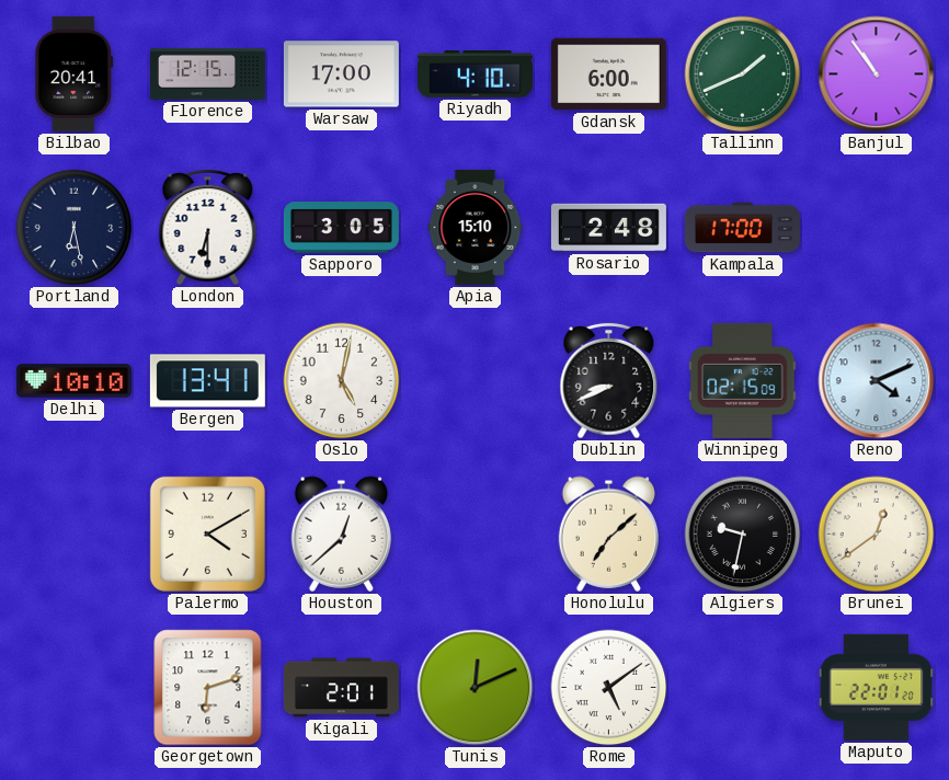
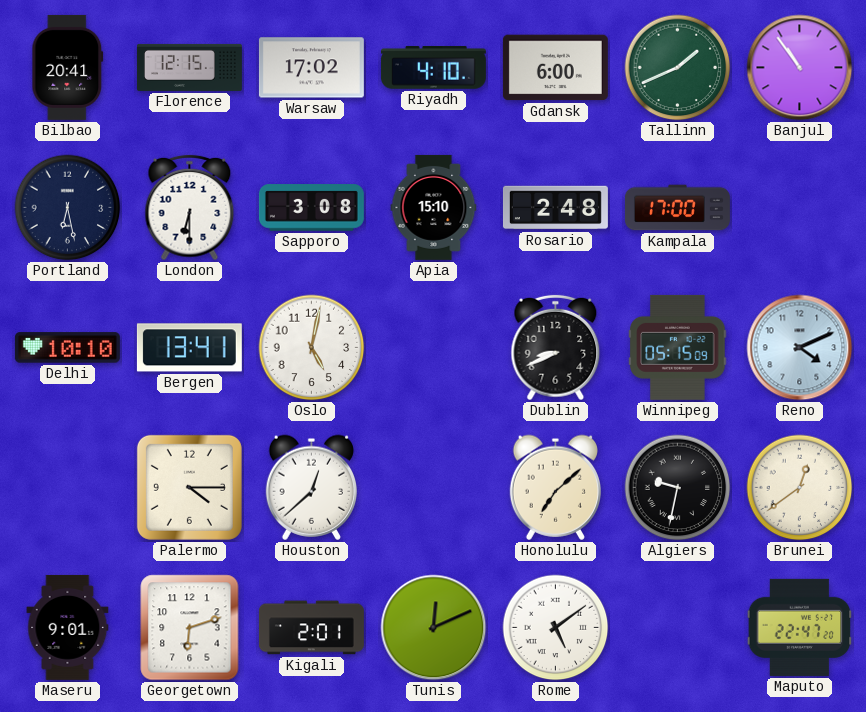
Warsaw: 17:00 -> 17:02 (311, 68)
Sapporo: 3:05 -> 3:08 (311, 208)
Winnipeg: 02:15 -> 05:15 (678, 347)
Palermo: 4:10 -> 4:15 (189, 487)
Maseru: none -> 9:01 (68, 627)
Maputo: 22:01 -> 22:47 (800, 627)
